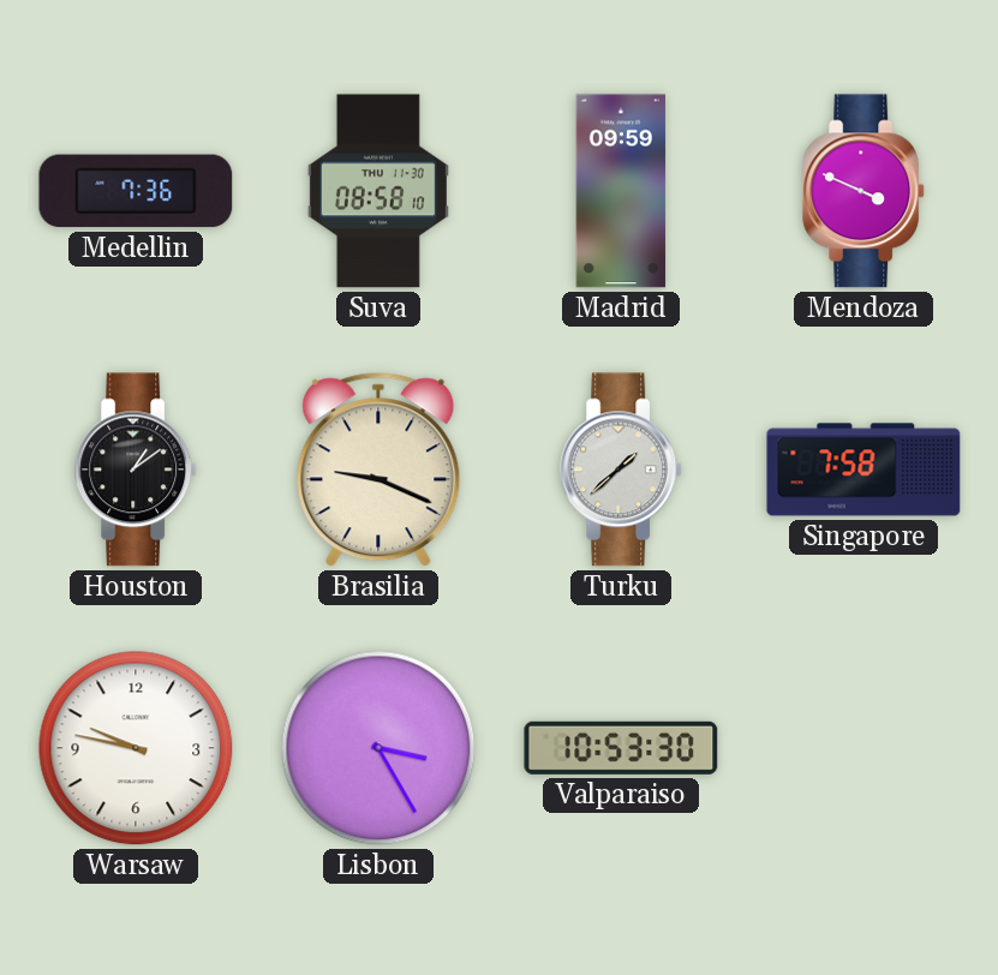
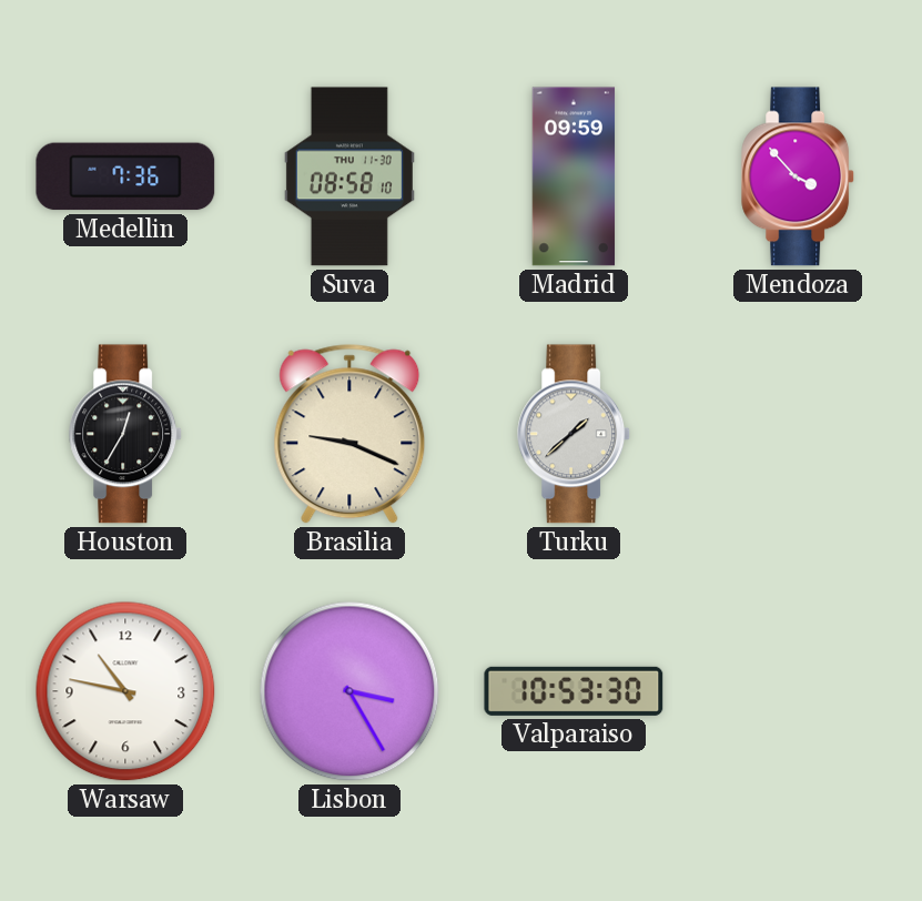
Mendoza: 3:49 -> 3:53 (799, 176)
Houston: 1:09 -> 12:35 (126, 434)
Singapore: 7:58 -> none (863, 469)
Warsaw: 9:47 -> 10:47 (125, 691)
